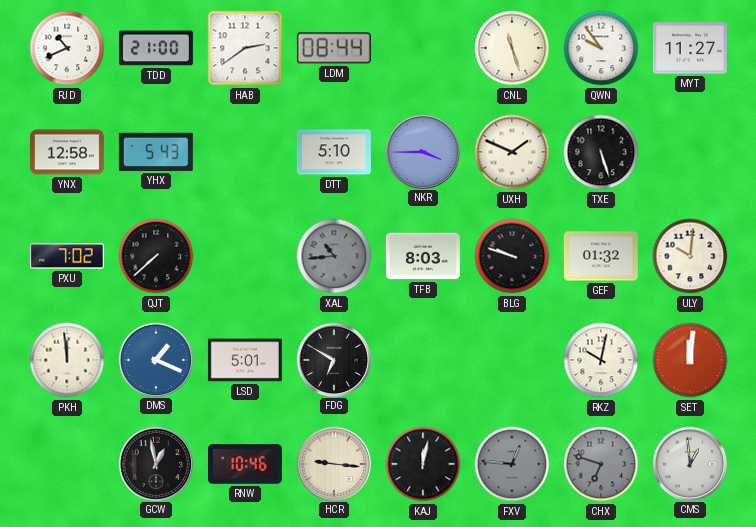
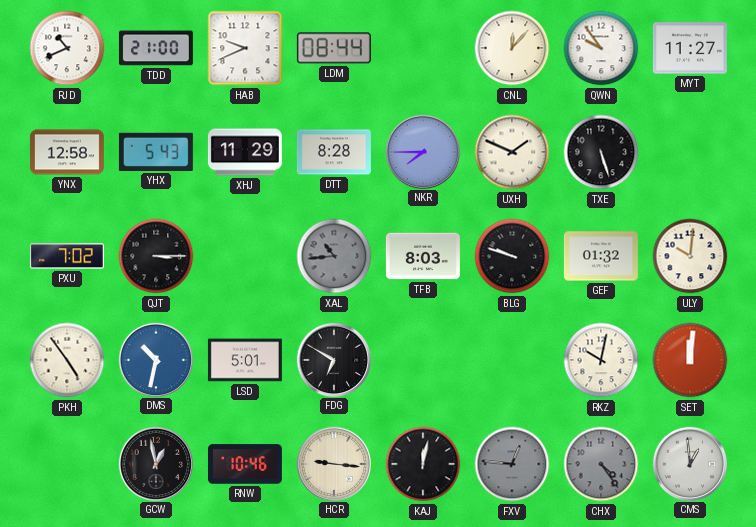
HAB: 2:39 -> 9:41 (245, 48)
CNL: 11:27 -> 12:07 (512, 48)
XHJ: none -> 11:29 (245, 152)
DTT: 5:10 -> 8:28 (334, 152)
NKR: 3:45 -> 7:45 (422, 151)
QJT: 7:38 -> 3:15 (156, 256)
PKH: 11:59 -> 4:54 (67, 360)
DMS: 1:19 -> 10:32 (155, 359)
CHX: 6:48 -> 4:24 (601, 464)
